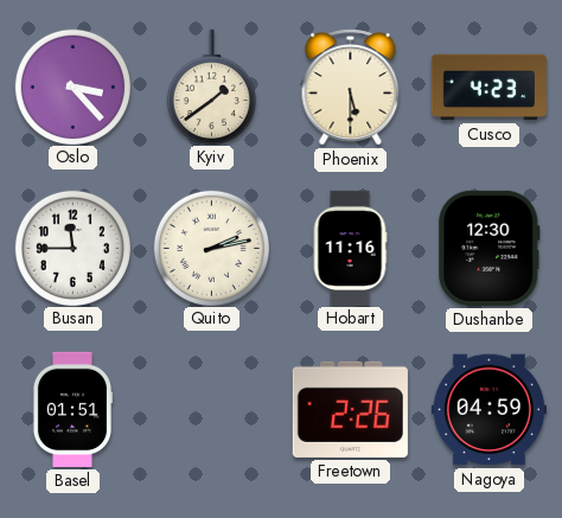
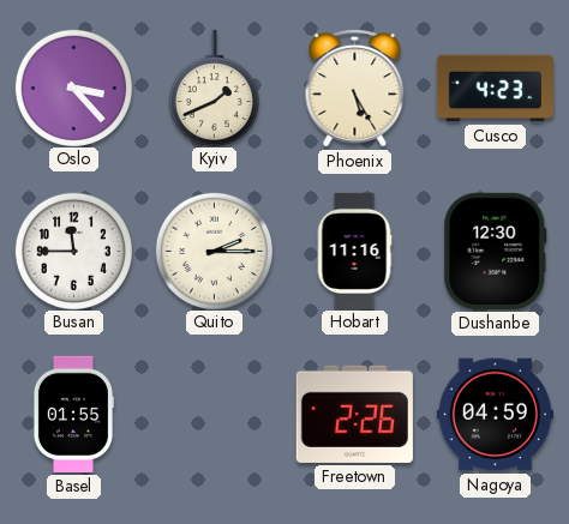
Kyiv: 1:39 -> 1:41 (214, 88)
Phoenix: 5:30 -> 5:25 (355, 89)
Quito: 2:13 -> 2:15 (214, 251)
Basel: 01:51 -> 01:55 (72, 414)
